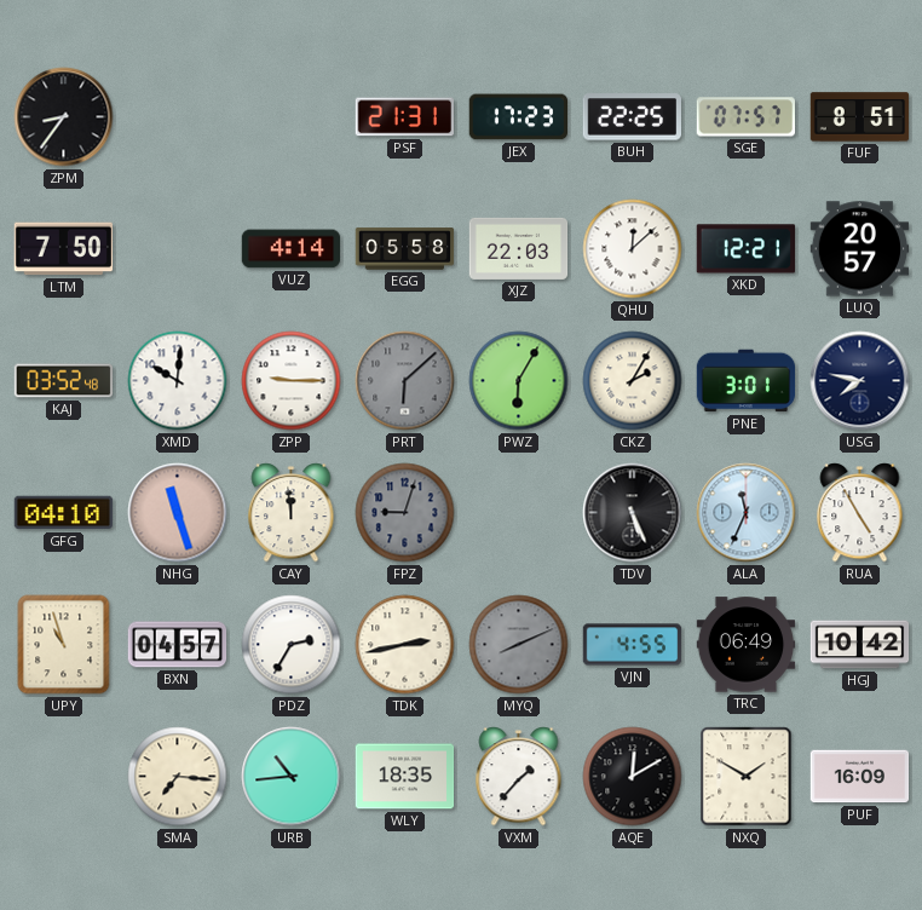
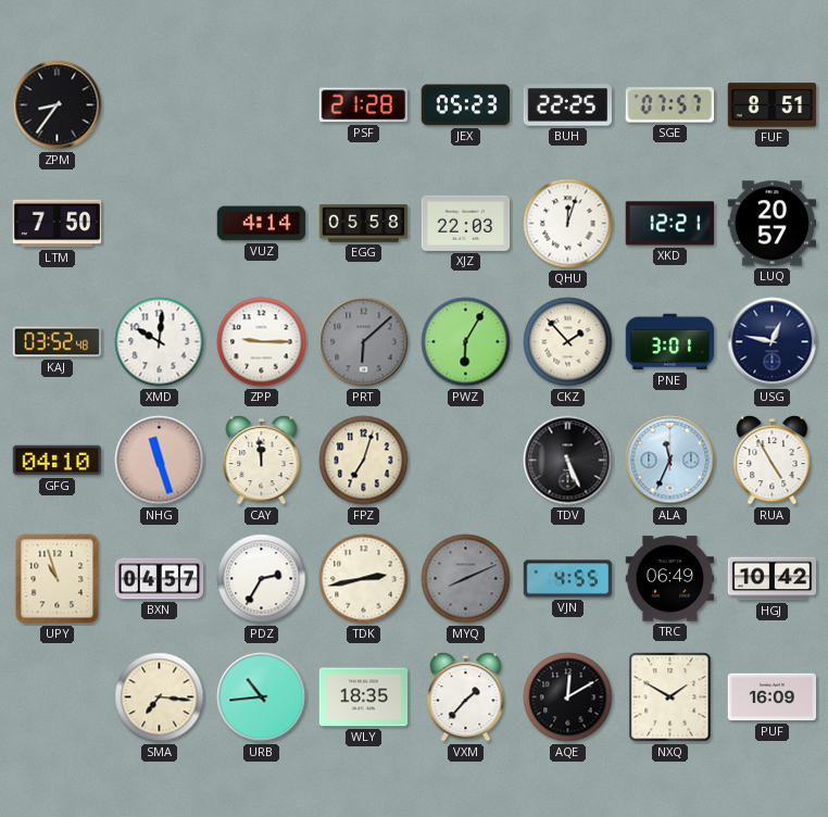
PSF: 21:31 -> 21:28 (364, 105)
JEX: 17:23 -> 05:23 (465, 105)
QHU: 12:08 -> 12:03 (568, 224)
CKZ: 2:05 -> 1:53 (568, 342)
USG: 7:47 -> 12:47 (773, 342)
FPZ: 9:03 -> 7:03 (364, 461)
FPZ dial: grey -> cream (364, 461)
